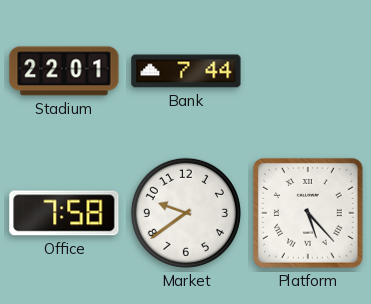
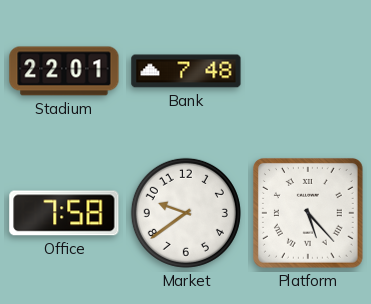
Bank: 7:44 -> 7:48 (186, 71)
